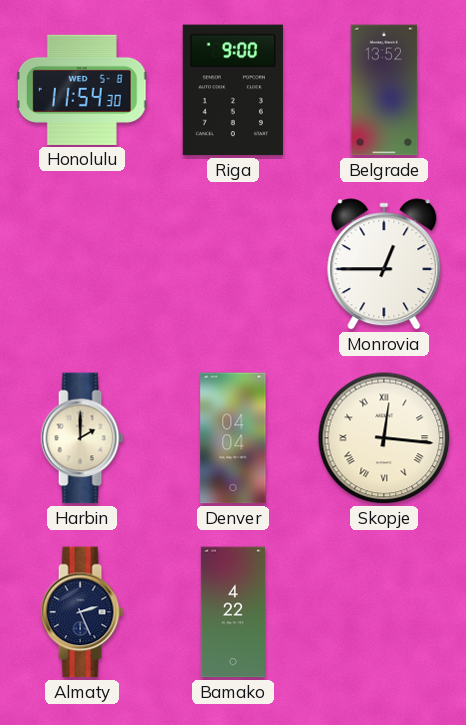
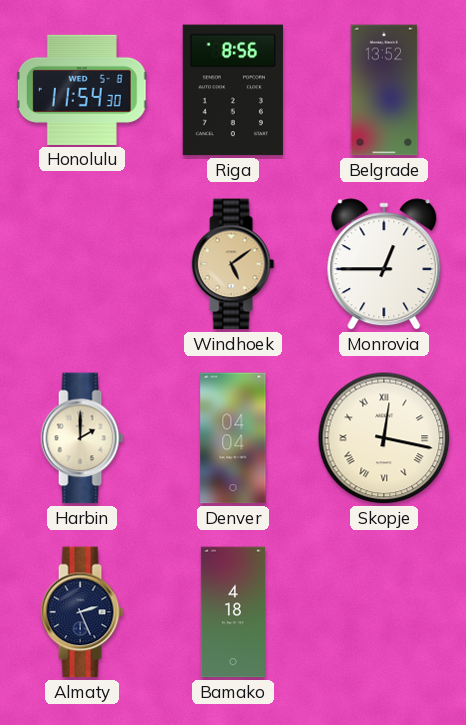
Riga: 9:00 -> 8:56 (233, 90)
Windhoek: none -> 5:09 (233, 264)
Skopje: 12:16 -> 12:17 (384, 438)
Bamako: 4:22 -> 4:18 (233, 612)
